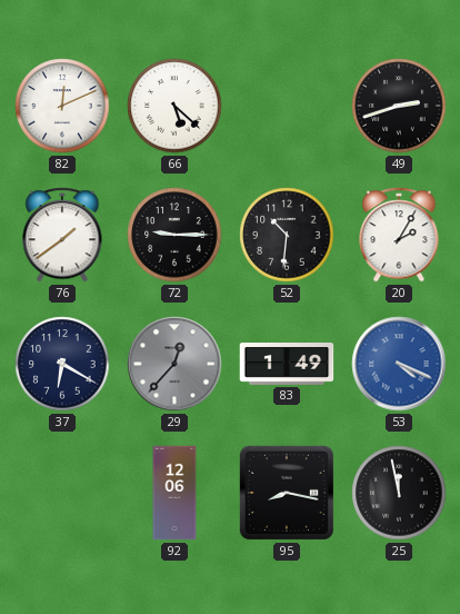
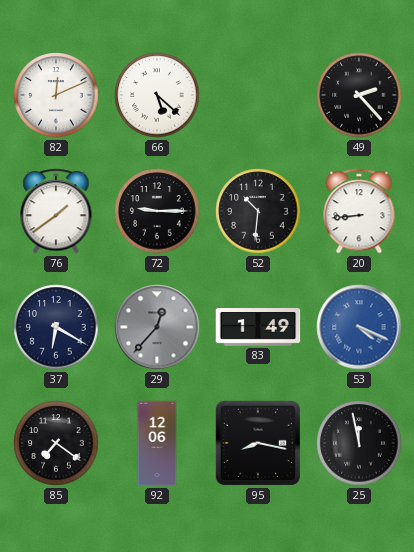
49: 2:42 -> 2:23 (359, 95)
20: 2:05 -> 8:44 (359, 211)
85: none -> 7:21 (56, 443)
